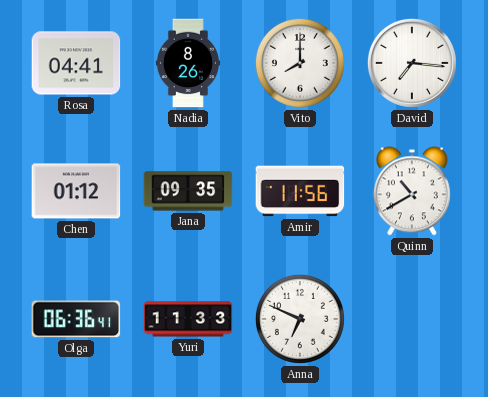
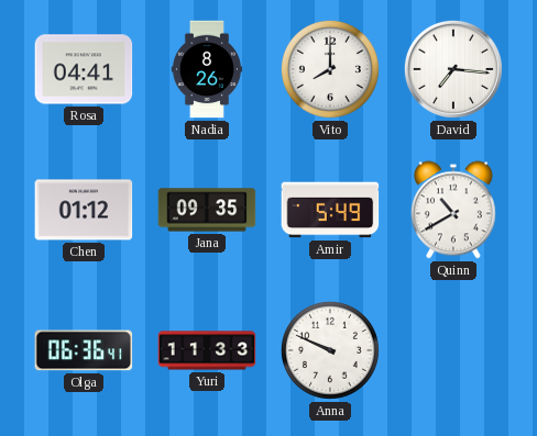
Amir: 11:56 -> 5:49 (330, 210)
Anna: 6:49 -> 9:49 (330, 350)
